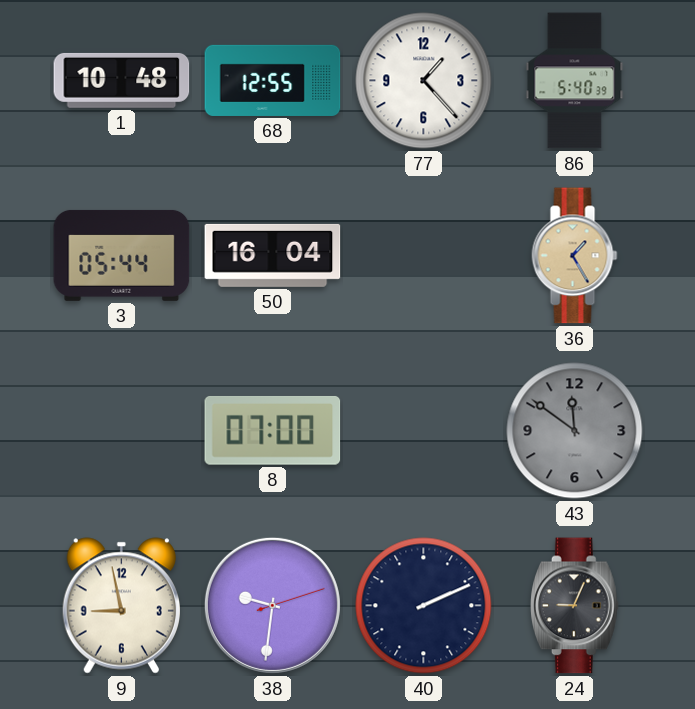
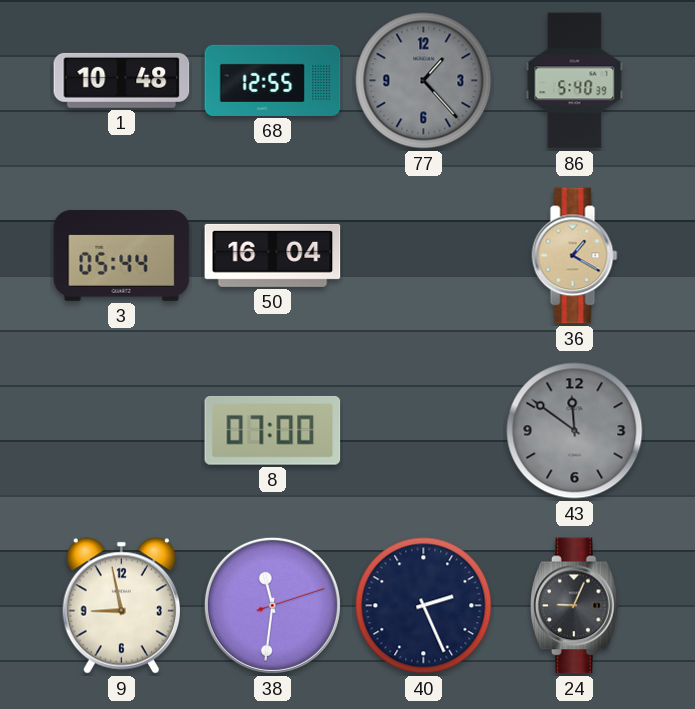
77 dial: white -> grey (424, 81)
36: 1:25 -> 1:20 (575, 256)
38: 9:31 -> 11:31 (272, 605)
40: 2:11 -> 2:26 (424, 606)
